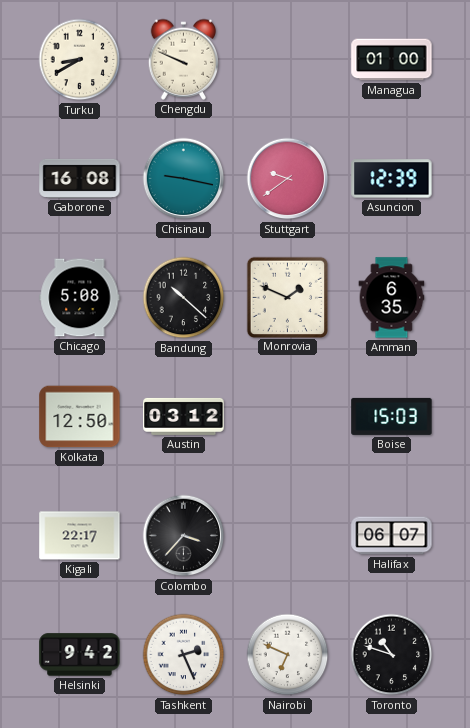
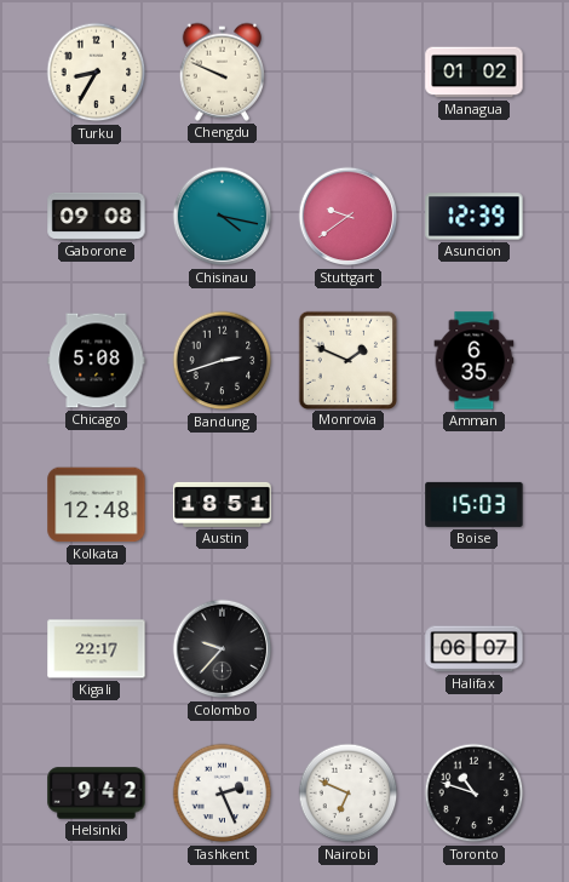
Turku: 8:40 -> 8:35 (97, 73)
Managua: 01:00 -> 01:02 (475, 73)
Gaborone: 16:08 -> 09:08 (97, 216)
Chisinau: 9:17 -> 4:17 (223, 217)
Bandung: 10:22 -> 2:42 (223, 361)
Kolkata: 12:50 -> 12:48 (97, 505)
Austin: 03:12 -> 18:51 (223, 504)
Colombo: 3:37 -> 9:37 (223, 649)
